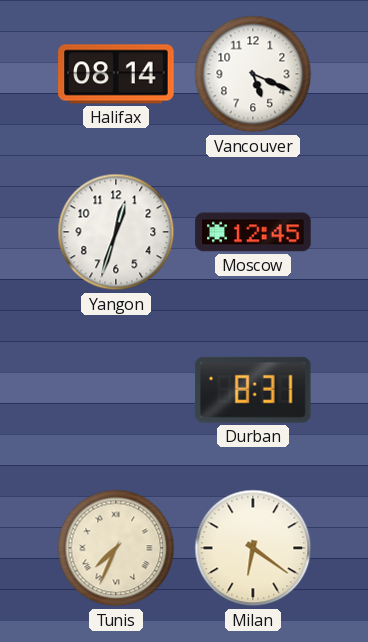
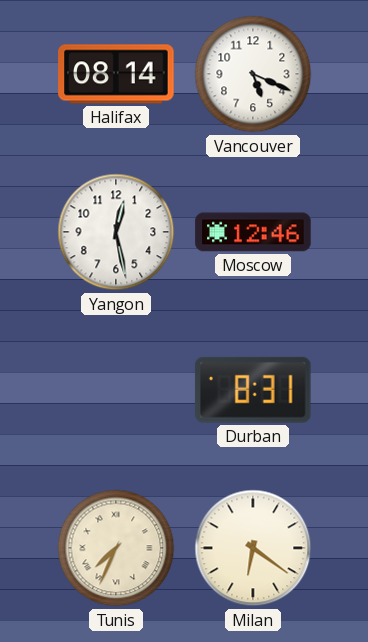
Yangon: 12:33 -> 12:28 (116, 232)
Moscow: 12:45 -> 12:46 (253, 232)
